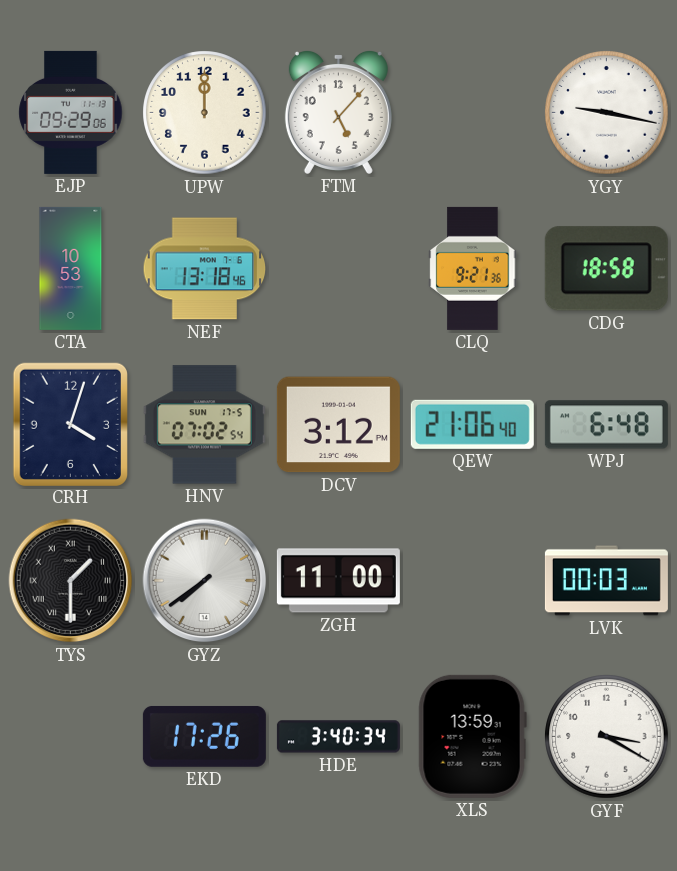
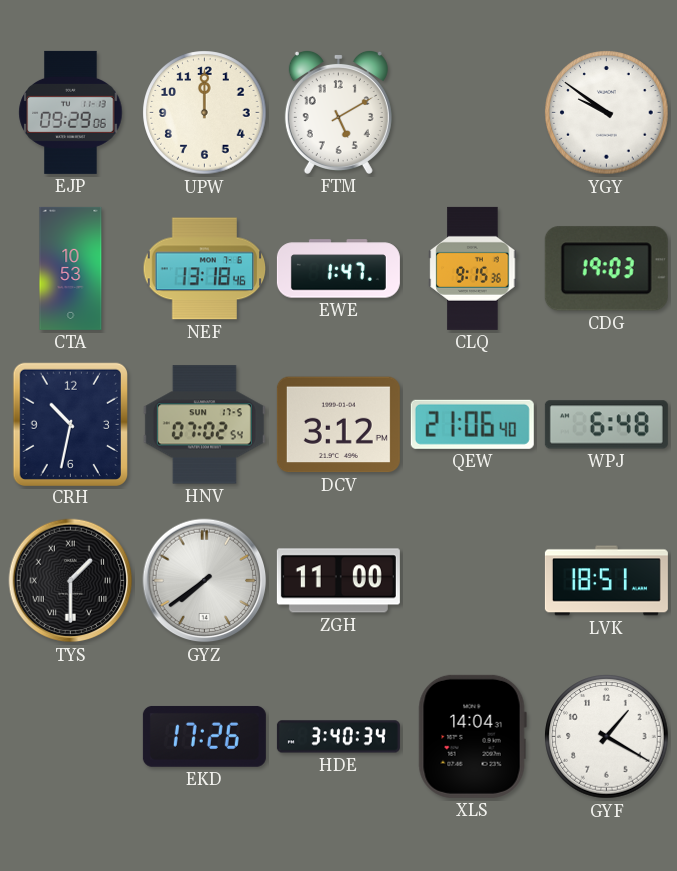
FTM: 5:07 -> 5:10 (338, 112)
YGY: 9:17 -> 9:51 (607, 113)
EWE: none -> 1:47 (338, 269)
CLQ: 9:21 -> 9:15 (473, 268)
CDG: 18:58 -> 19:03 (606, 269)
CRH: 4:03 -> 10:32 (70, 424)
LVK: 00:03 -> 18:51 (606, 581)
XLS: 13:59 -> 14:04 (472, 736)
GYF: 3:20 -> 1:20 (607, 737)
